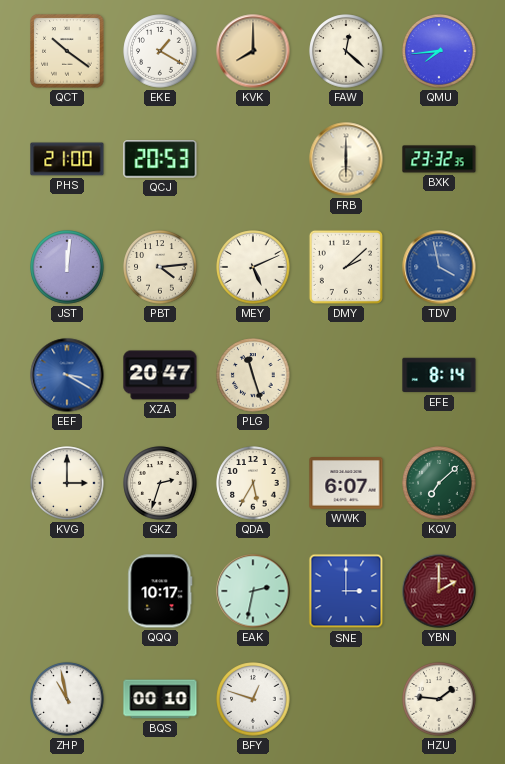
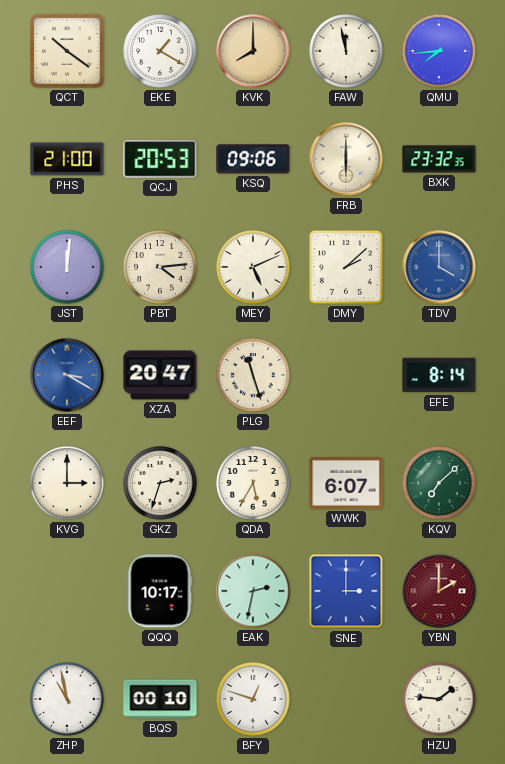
FAW: 12:22 -> 11:58 (346, 51)
KSQ: none -> 09:06 (253, 159)
TDV: 3:58 -> 4:00 (439, 267)
